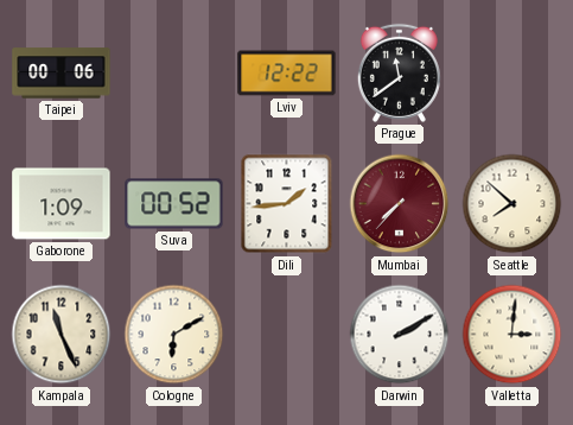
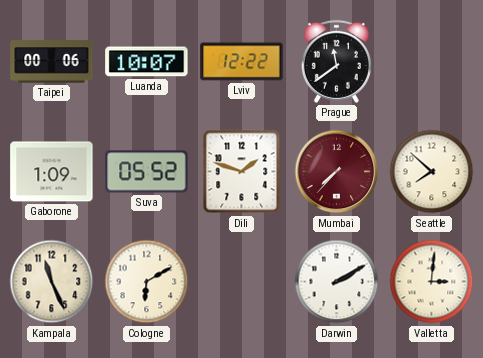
Luanda: none -> 10:07 (147, 62)
Suva: 00:52 -> 05:52 (147, 172)
Dili: 1:44 -> 1:48 (242, 172)
